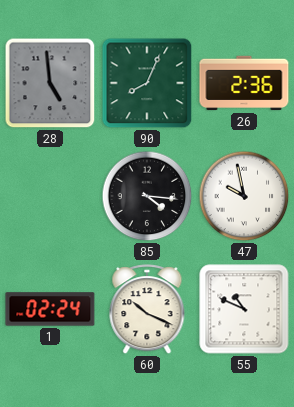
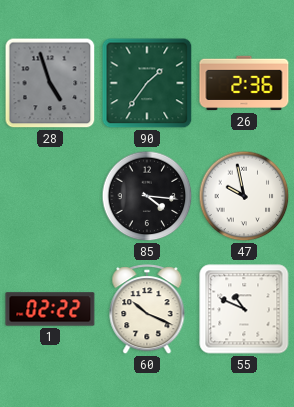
28: 4:59 -> 4:57 (50, 83)
90: 8:04 -> 1:36 (147, 83)
1: 02:24 -> 02:22 (50, 309)
